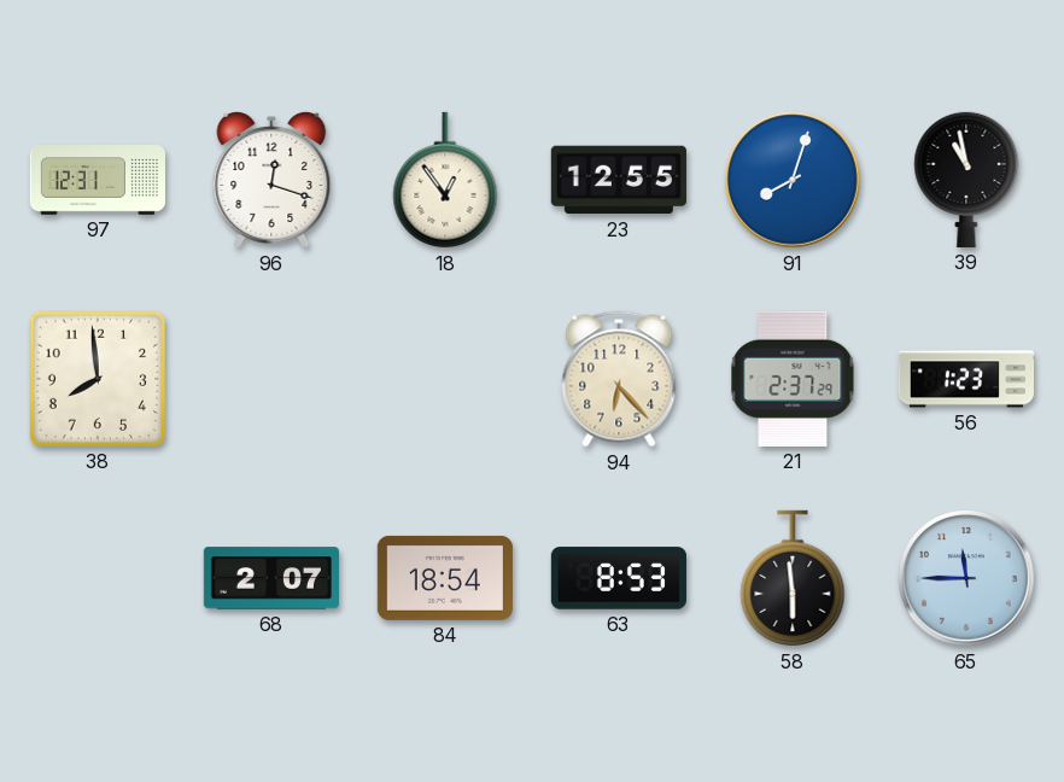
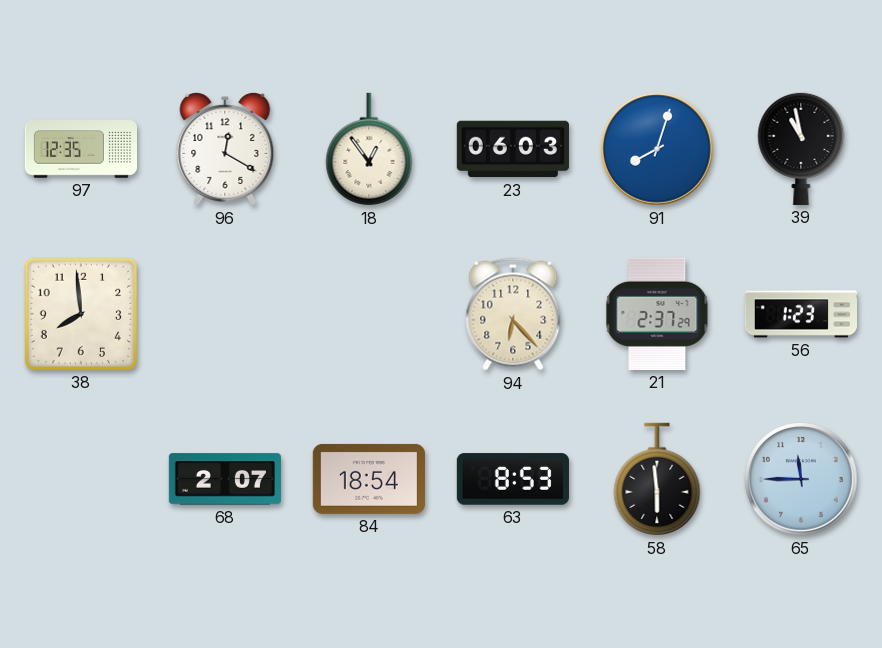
97: 12:31 -> 12:35 (80, 149)
96: 12:18 -> 12:20 (225, 149)
23: 12:55 -> 06:03 (513, 149)
